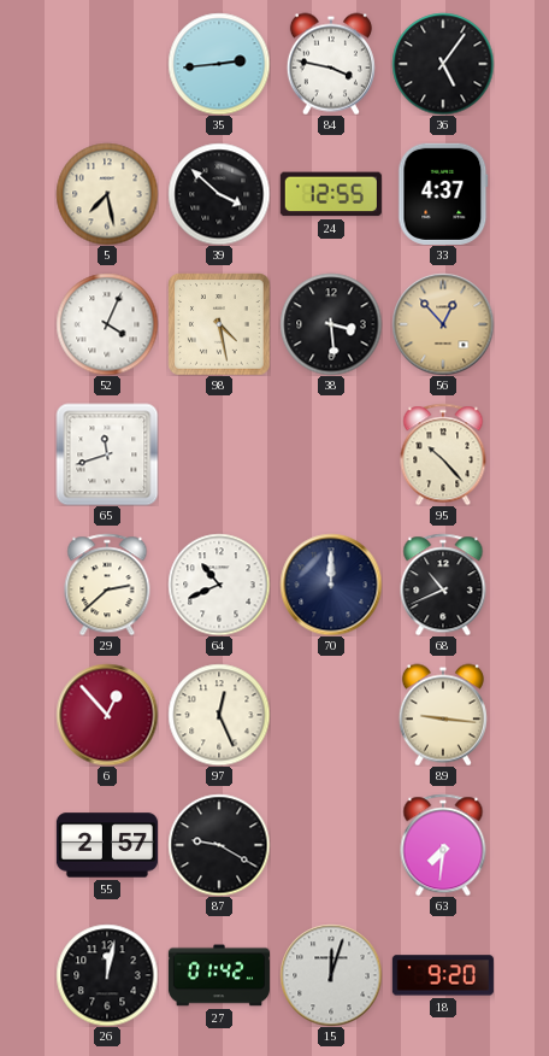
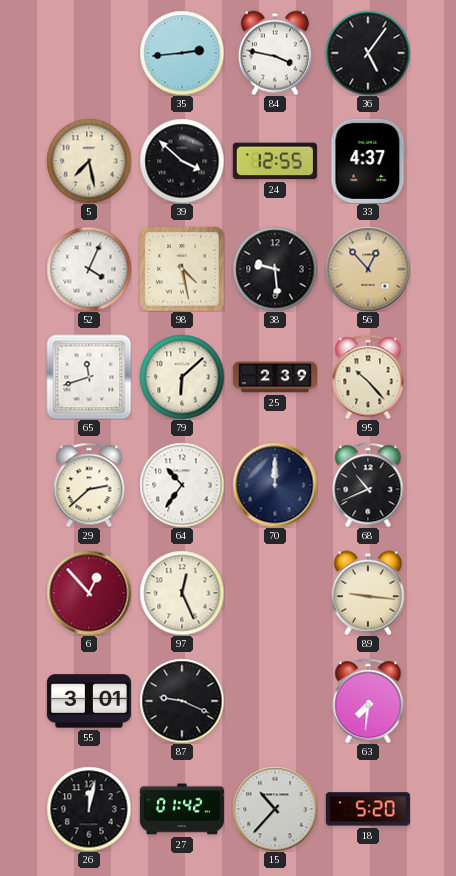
38: 3:29 -> 9:29 (275, 269)
79: none -> 6:08 (182, 377)
25: none -> 2:39 (275, 377)
64: 10:41 -> 10:36 (182, 485)
55: 2:57 -> 3:01 (89, 701)
87: 9:20 -> 9:19 (182, 701)
15: 12:03 -> 10:37 (275, 809)
18: 9:20 -> 5:20 (368, 809)
